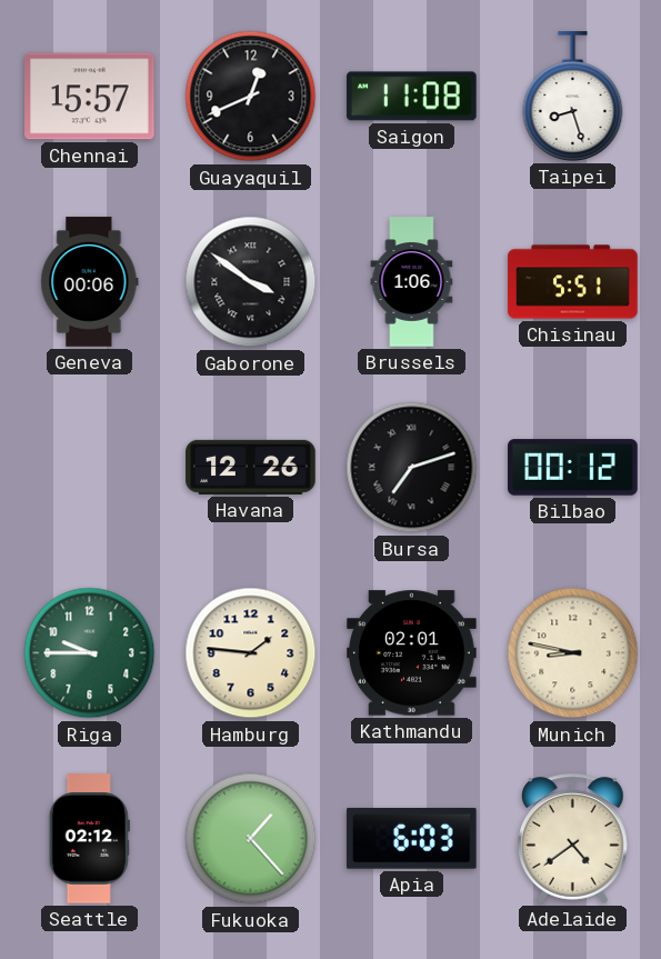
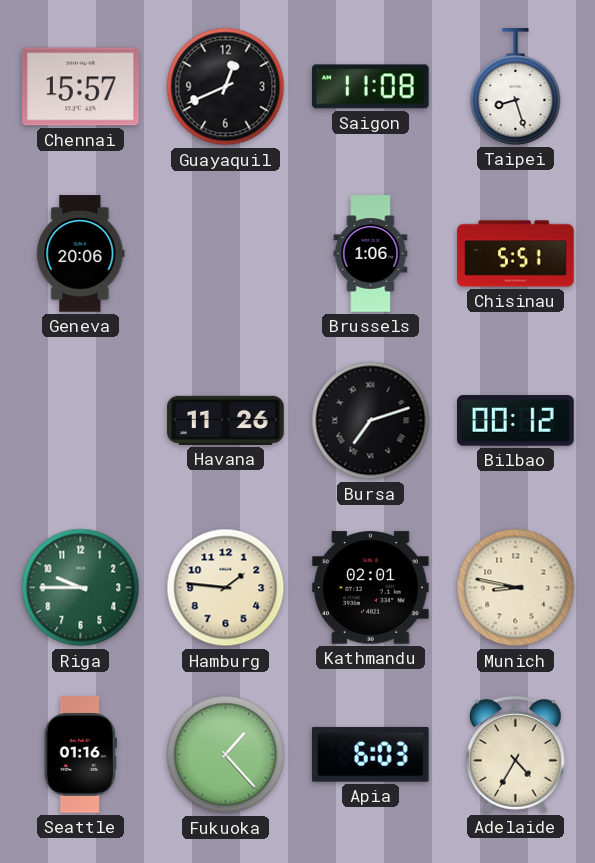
Geneva: 00:06 -> 20:06 (81, 254)
Gaborone: 3:51 -> none (251, 282)
Havana: 12:26 -> 11:26 (226, 420)
Seattle: 02:12 -> 01:16 (80, 755)
Adelaide: 4:39 -> 4:35 (516, 754)
